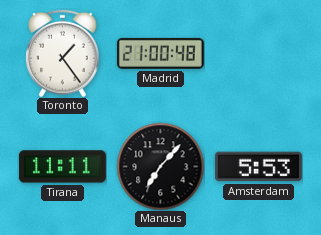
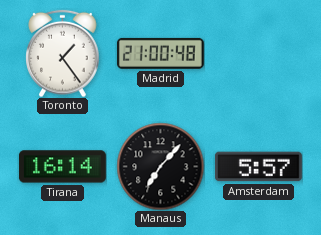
Tirana: 11:11 -> 16:14 (62, 167)
Amsterdam: 5:53 -> 5:57 (258, 167)
